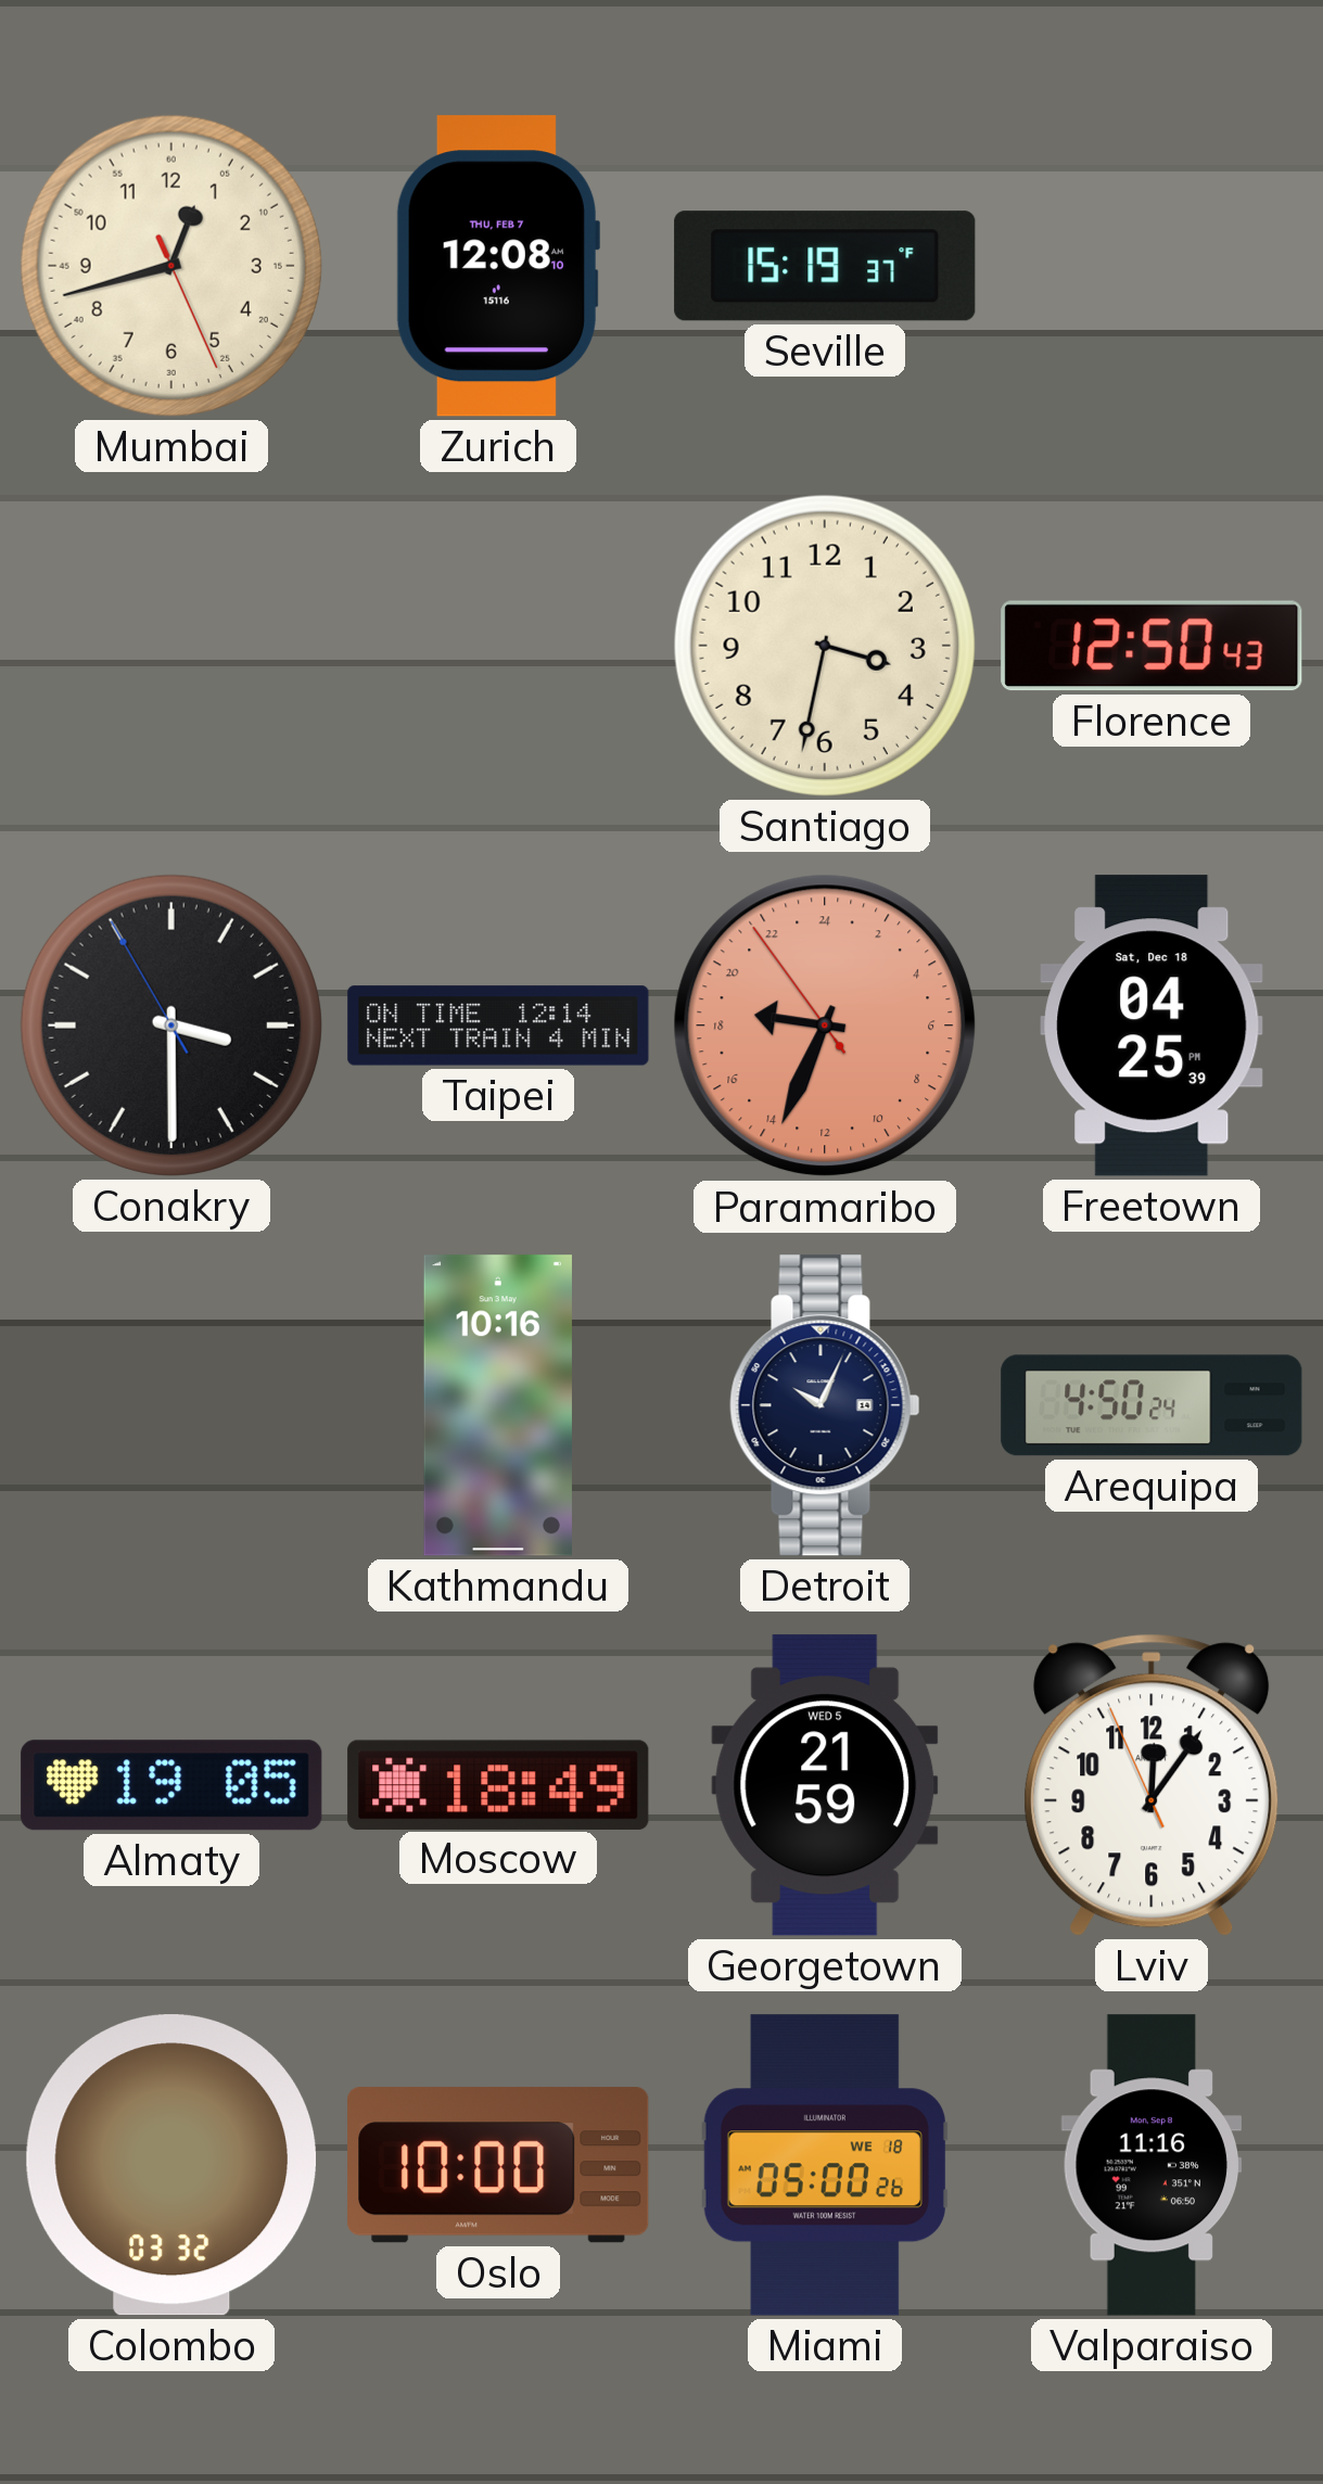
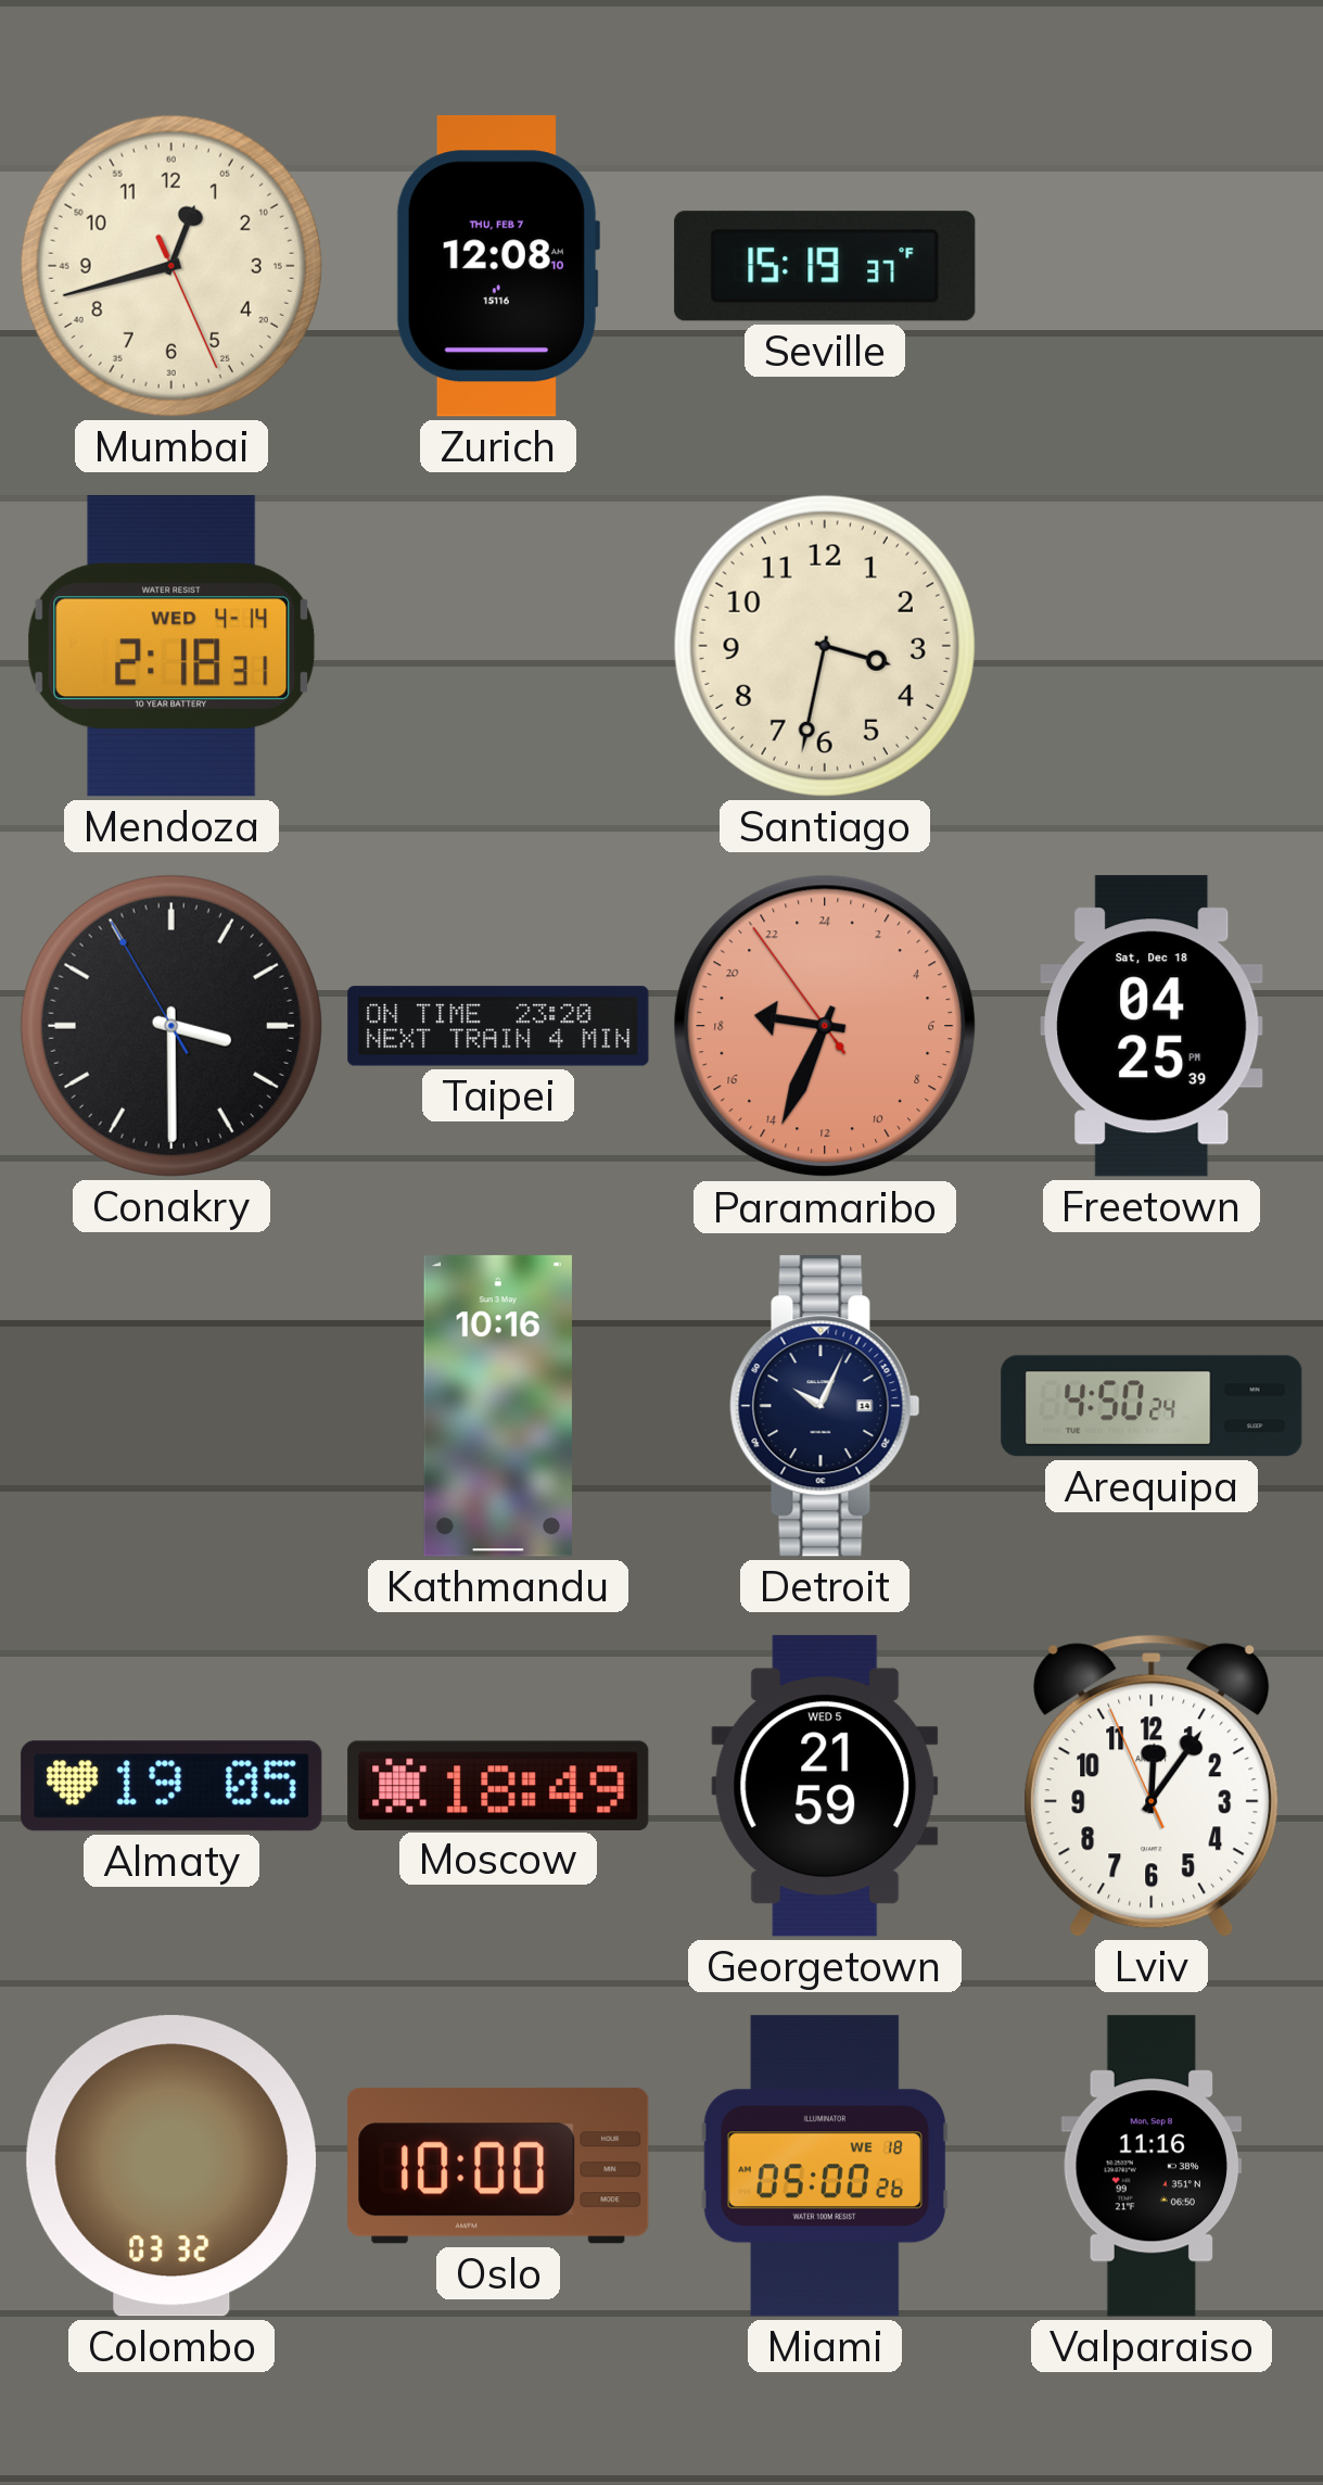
Mendoza: none -> 2:18 (171, 646)
Florence: 12:50 -> none (1152, 646)
Taipei: 12:14 -> 23:20 (498, 1026)
